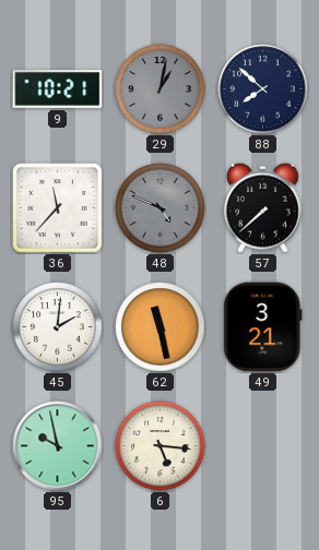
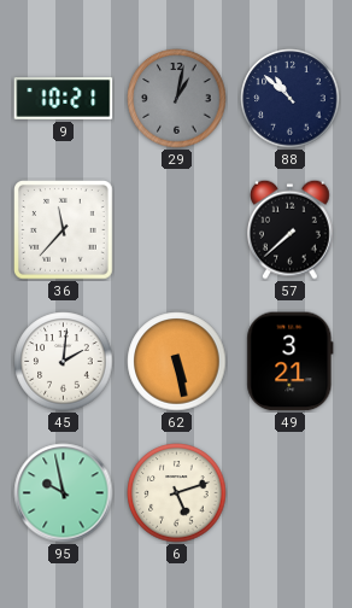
88: 7:52 -> 10:52 (291, 99)
48: 4:49 -> none (161, 208)
62: 11:28 -> 5:28 (177, 362)
6: 5:16 -> 5:12 (177, 493)
